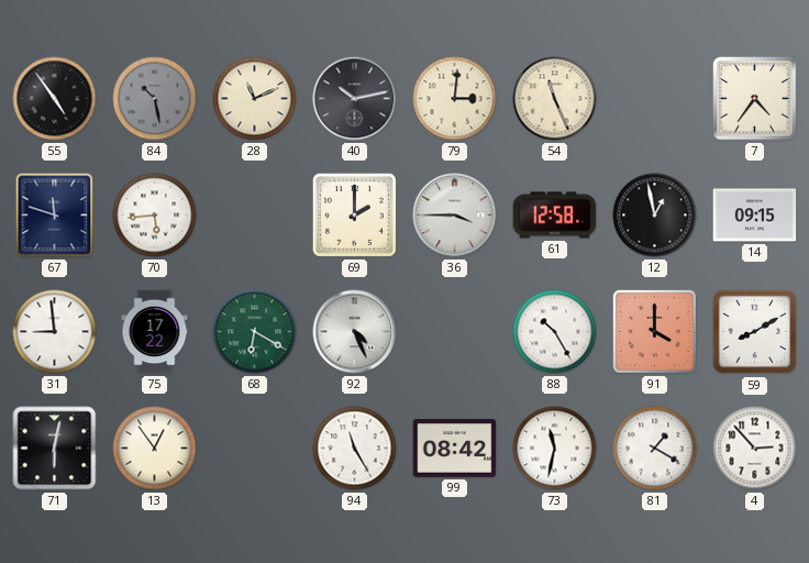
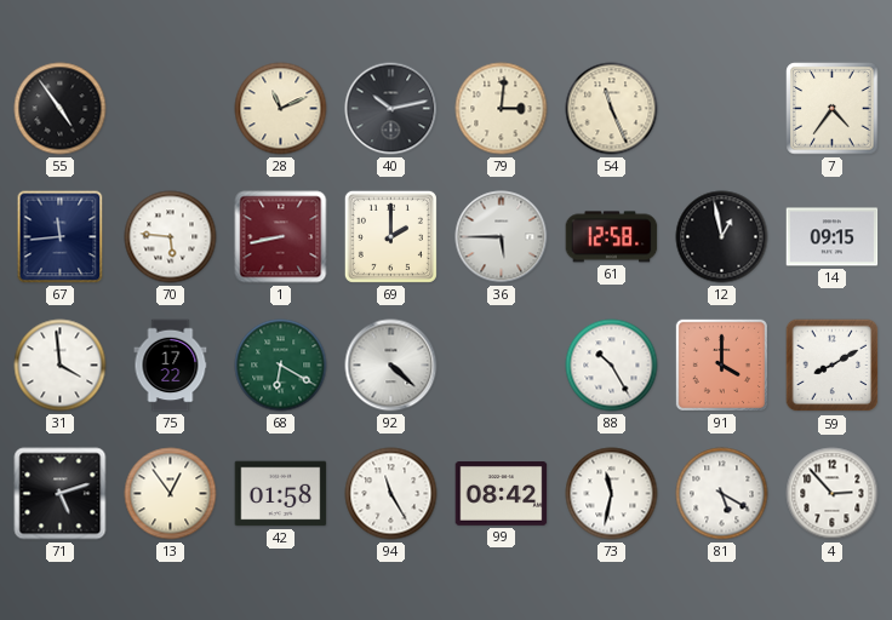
84: 10:28 -> none (155, 99)
67: 11:48 -> 11:44 (61, 237)
70: 5:44 -> 5:46 (171, 237)
1: none -> 8:43 (281, 237)
36: 3:45 -> 5:45 (502, 237)
31: 8:59 -> 3:59 (61, 366)
92: 4:26 -> 4:22 (391, 366)
71: 6:02 -> 5:12 (61, 494)
42: none -> 01:58 (281, 494)
81: 1:20 -> 5:20 (722, 494)
